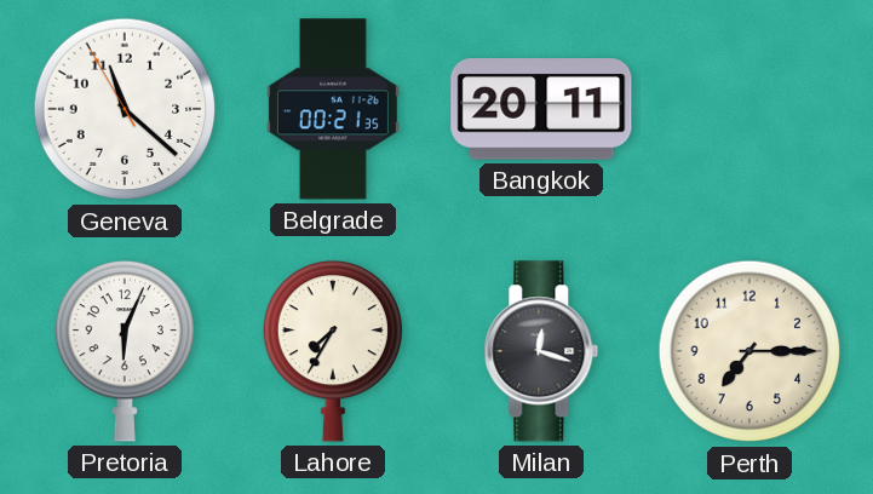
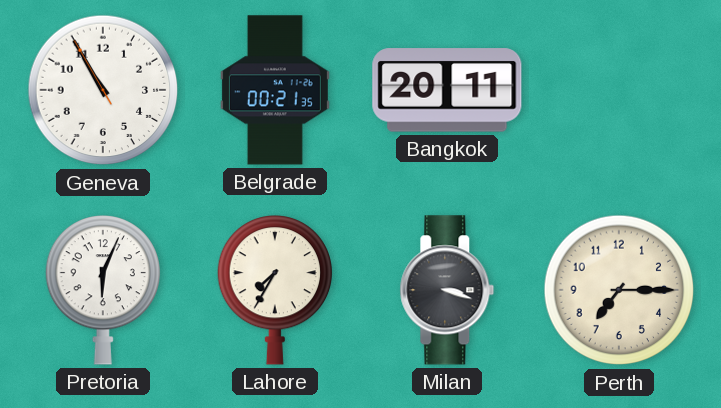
Geneva: 11:21 -> 10:54 (103, 90)
Milan: 12:18 -> 3:18 (447, 290)
